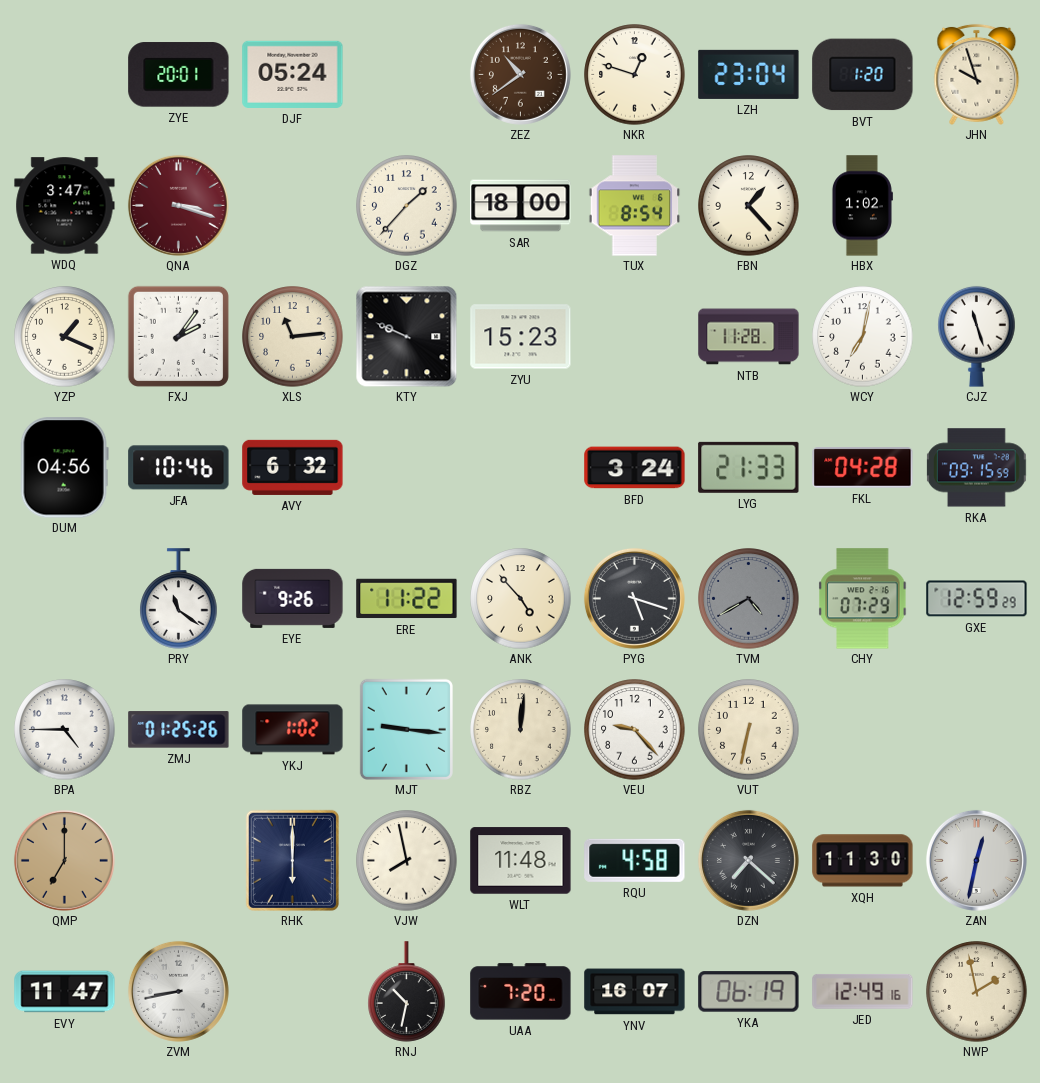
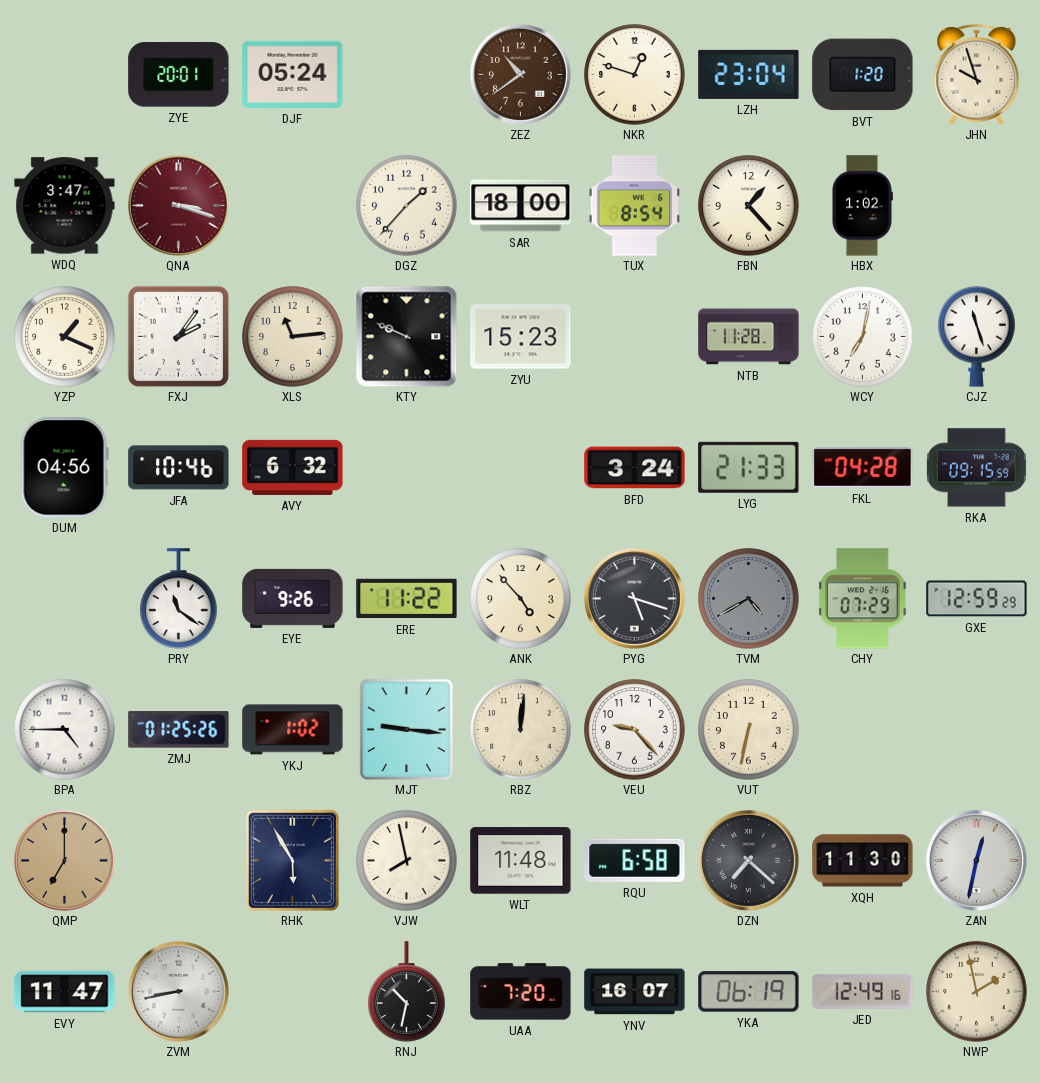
RHK: 6:00 -> 5:55 (292, 860)
RQU: 4:58 -> 6:58 (635, 860)
